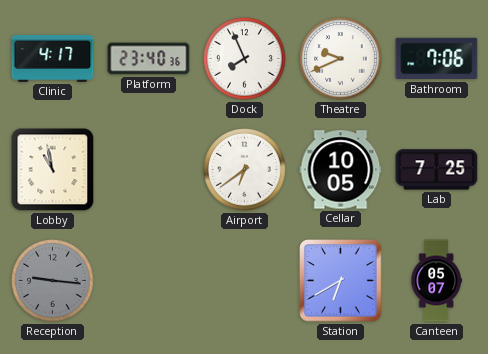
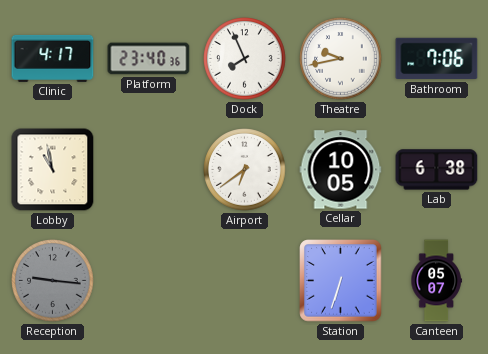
Theatre: 9:41 -> 9:43 (341, 59)
Lab: 7:25 -> 6:38 (437, 170)
Station: 6:40 -> 6:33 (341, 281)
